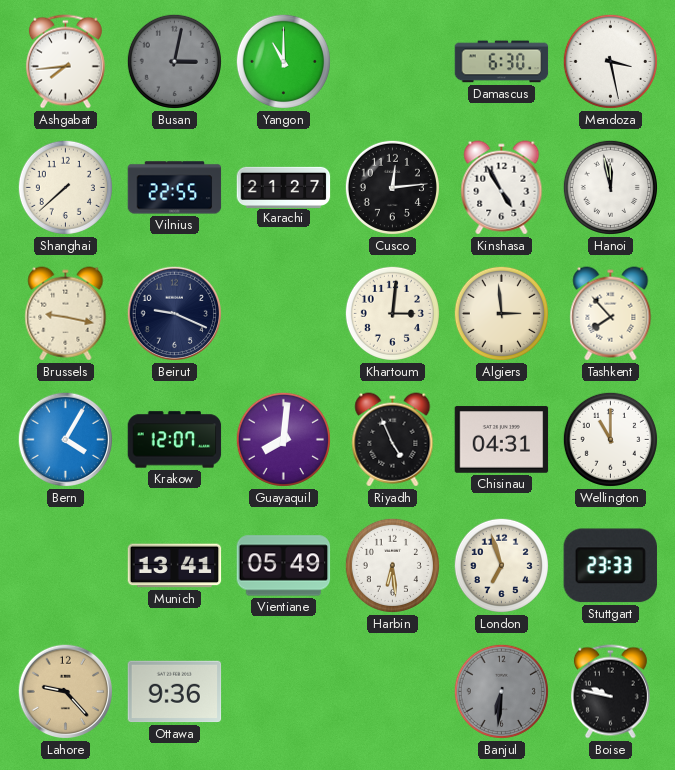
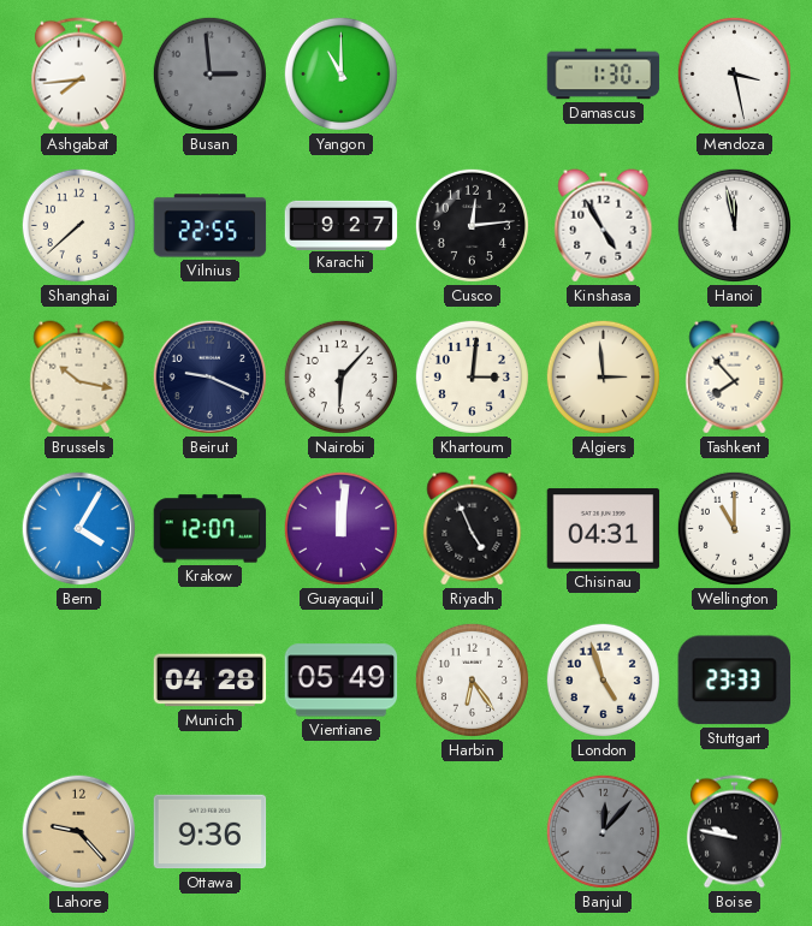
Busan: 3:02 -> 2:59 (209, 73)
Damascus: 6:30 -> 1:30 (604, 75)
Karachi: 21:27 -> 9:27 (342, 225)
Brussels: 9:17 -> 10:17 (79, 378)
Nairobi: none -> 6:07 (340, 376)
Guayaquil: 8:01 -> 12:01 (340, 528)
Munich: 13:41 -> 04:28 (211, 681)
Harbin: 6:29 -> 6:24 (472, 679)
London: 6:57 -> 4:57 (603, 679)
Banjul: 6:31 -> 12:07 (603, 831)
